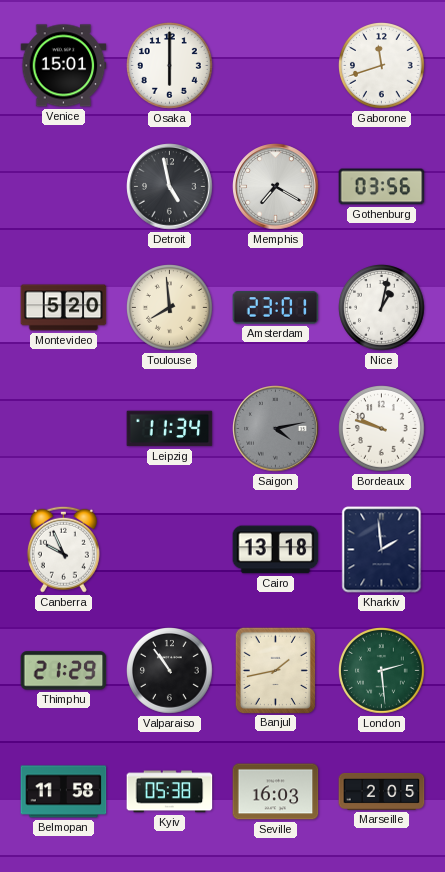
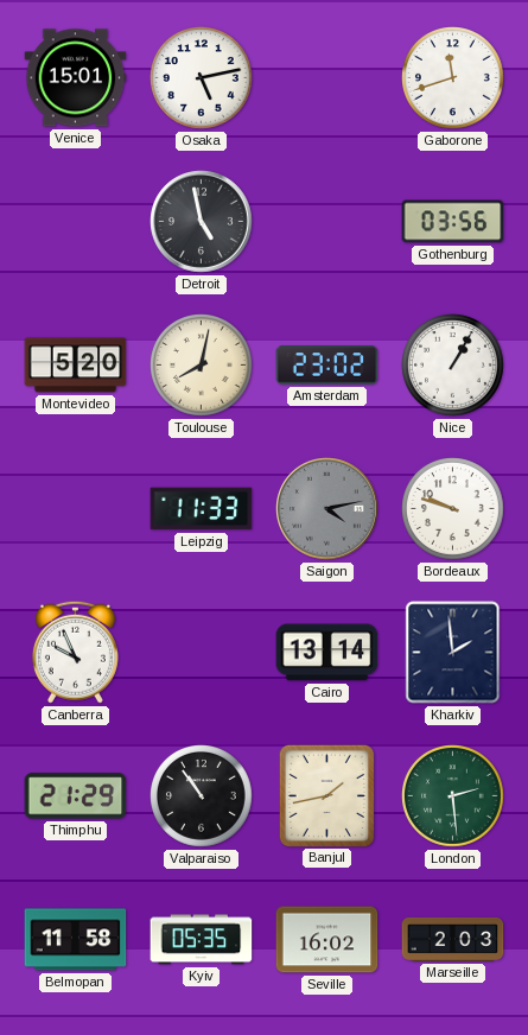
Osaka: 6:00 -> 5:13 (202, 78)
Memphis: 7:20 -> none (276, 187)
Toulouse: 7:59 -> 8:02 (202, 366)
Amsterdam: 23:01 -> 23:02 (327, 366)
Nice: 1:02 -> 1:05 (453, 366)
Leipzig: 11:34 -> 11:33 (202, 509)
Cairo: 13:18 -> 13:14 (327, 653)
Kyiv: 05:38 -> 05:35 (202, 940)
Seville: 16:03 -> 16:02 (327, 940)
Marseille: 2:05 -> 2:03 (453, 939)
